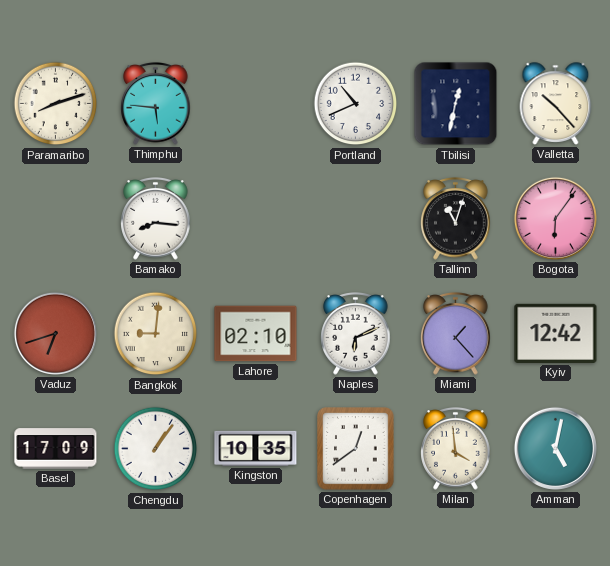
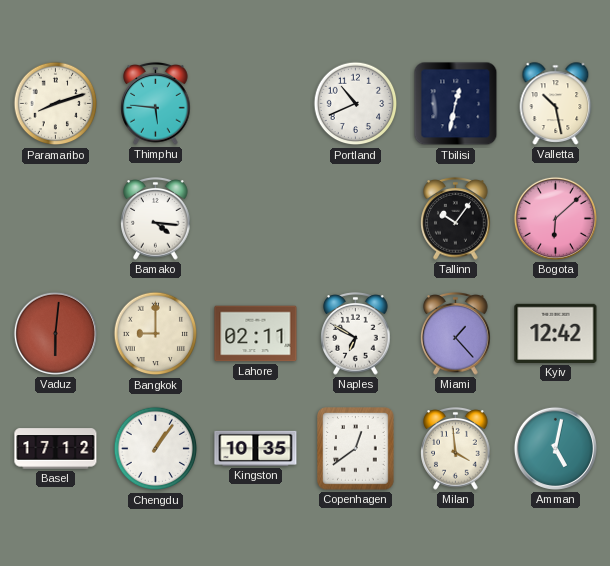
Valletta: 10:23 -> 10:28 (556, 104)
Bamako: 8:16 -> 4:16 (156, 219)
Tallinn: 11:03 -> 10:06 (456, 219)
Bogota: 6:06 -> 6:08 (555, 218)
Vaduz: 6:42 -> 6:01 (55, 333)
Bangkok: 9:01 -> 9:00 (156, 334)
Lahore: 02:10 -> 02:11 (256, 334)
Naples: 6:11 -> 6:50 (356, 334)
Basel: 17:09 -> 17:12 (56, 449)
